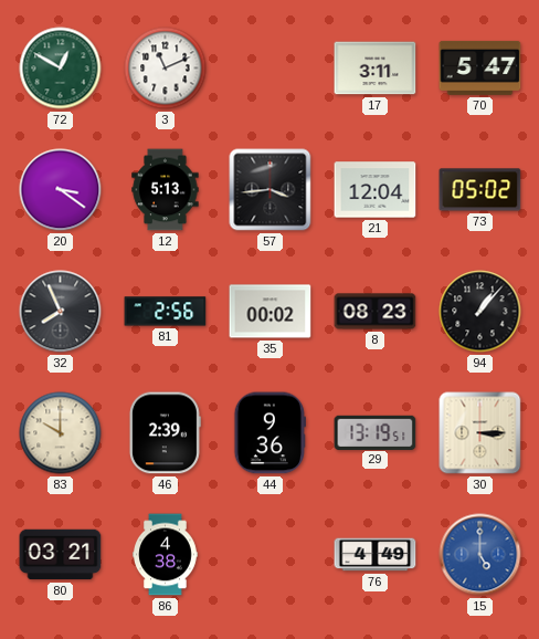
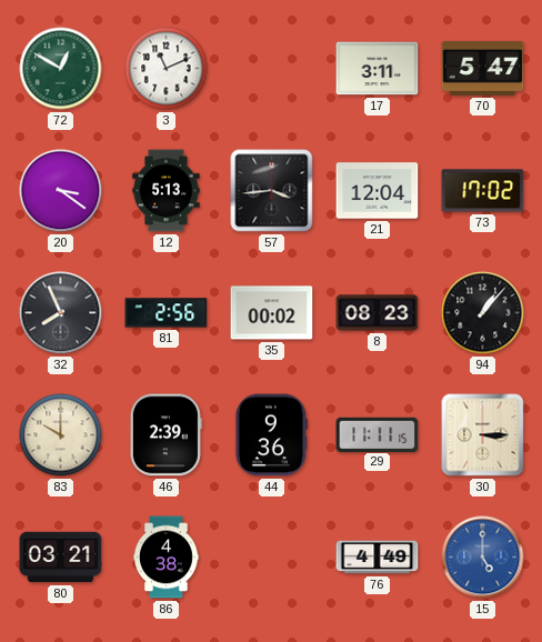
73: 05:02 -> 17:02 (483, 191)
29: 13:19 -> 11:11 (378, 434)
